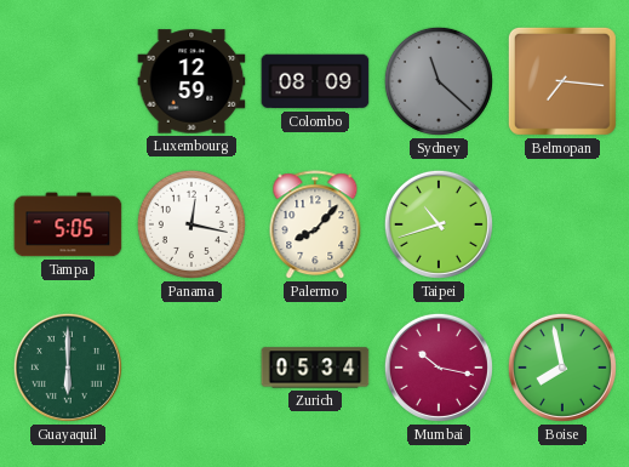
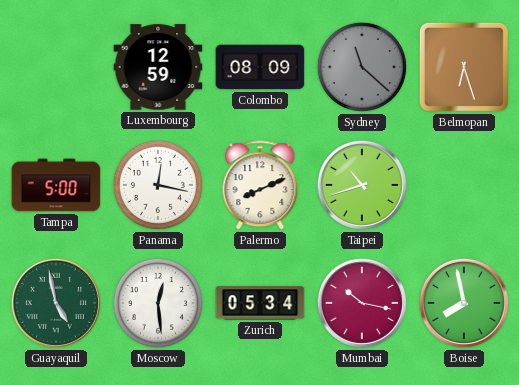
Belmopan: 7:16 -> 6:27 (464, 67)
Tampa: 5:05 -> 5:00 (56, 185)
Palermo: 8:07 -> 8:11 (260, 186)
Guayaquil: 6:00 -> 4:58 (56, 303)
Moscow: none -> 12:29 (158, 303)
